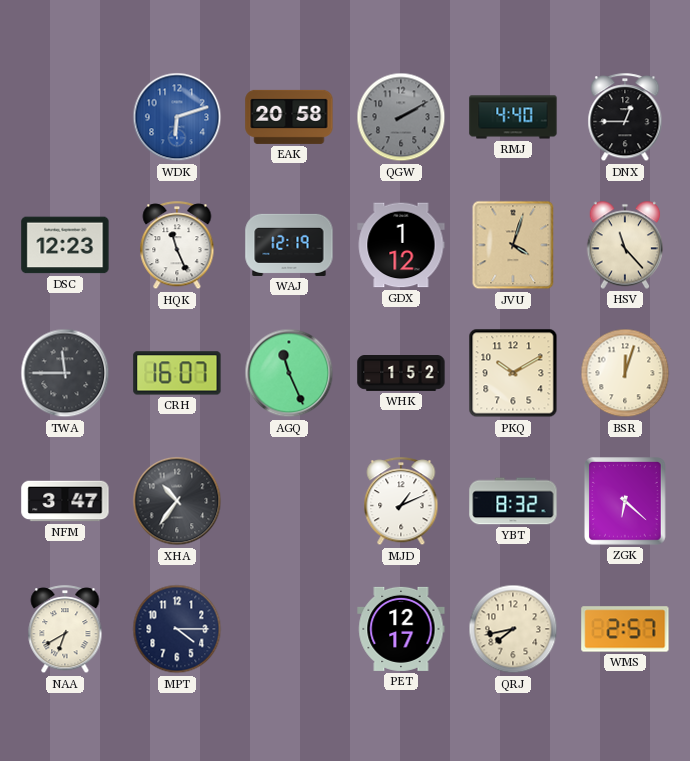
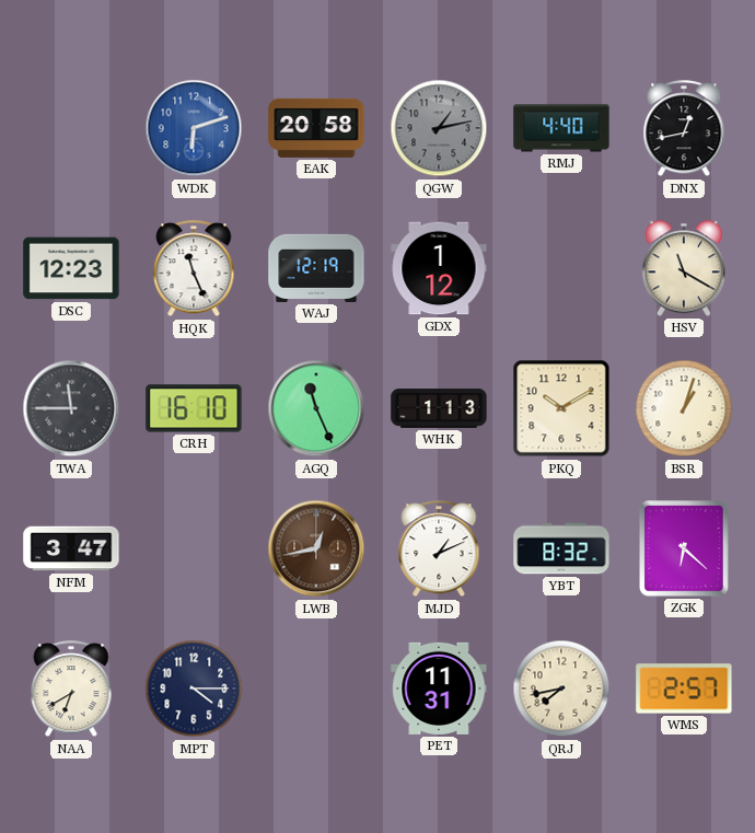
QGW: 2:10 -> 1:13 (439, 128)
DNX: 12:45 -> 12:43 (684, 129)
JVU: 4:03 -> none (513, 245)
HSV: 11:23 -> 11:20 (684, 268)
CRH: 16:07 -> 16:10 (194, 408)
WHK: 1:52 -> 1:13 (439, 409)
BSR: 12:03 -> 1:03 (684, 408)
XHA: 10:36 -> none (177, 501)
LWB: none -> 12:43 (316, 548)
PET: 12:17 -> 11:31 (439, 689)
